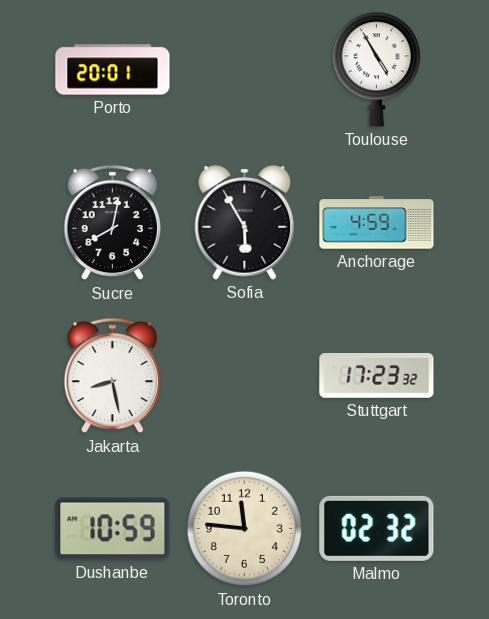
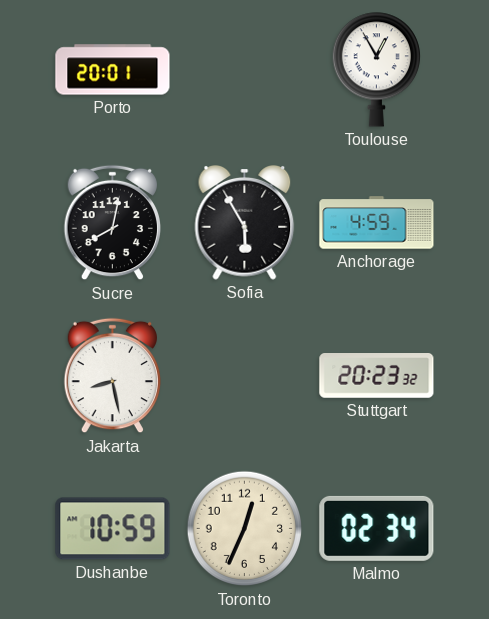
Toulouse: 4:55 -> 12:55 (376, 70)
Stuttgart: 17:23 -> 20:23 (377, 376)
Toronto: 11:46 -> 12:34 (245, 529)
Malmo: 02:32 -> 02:34 (377, 528)
